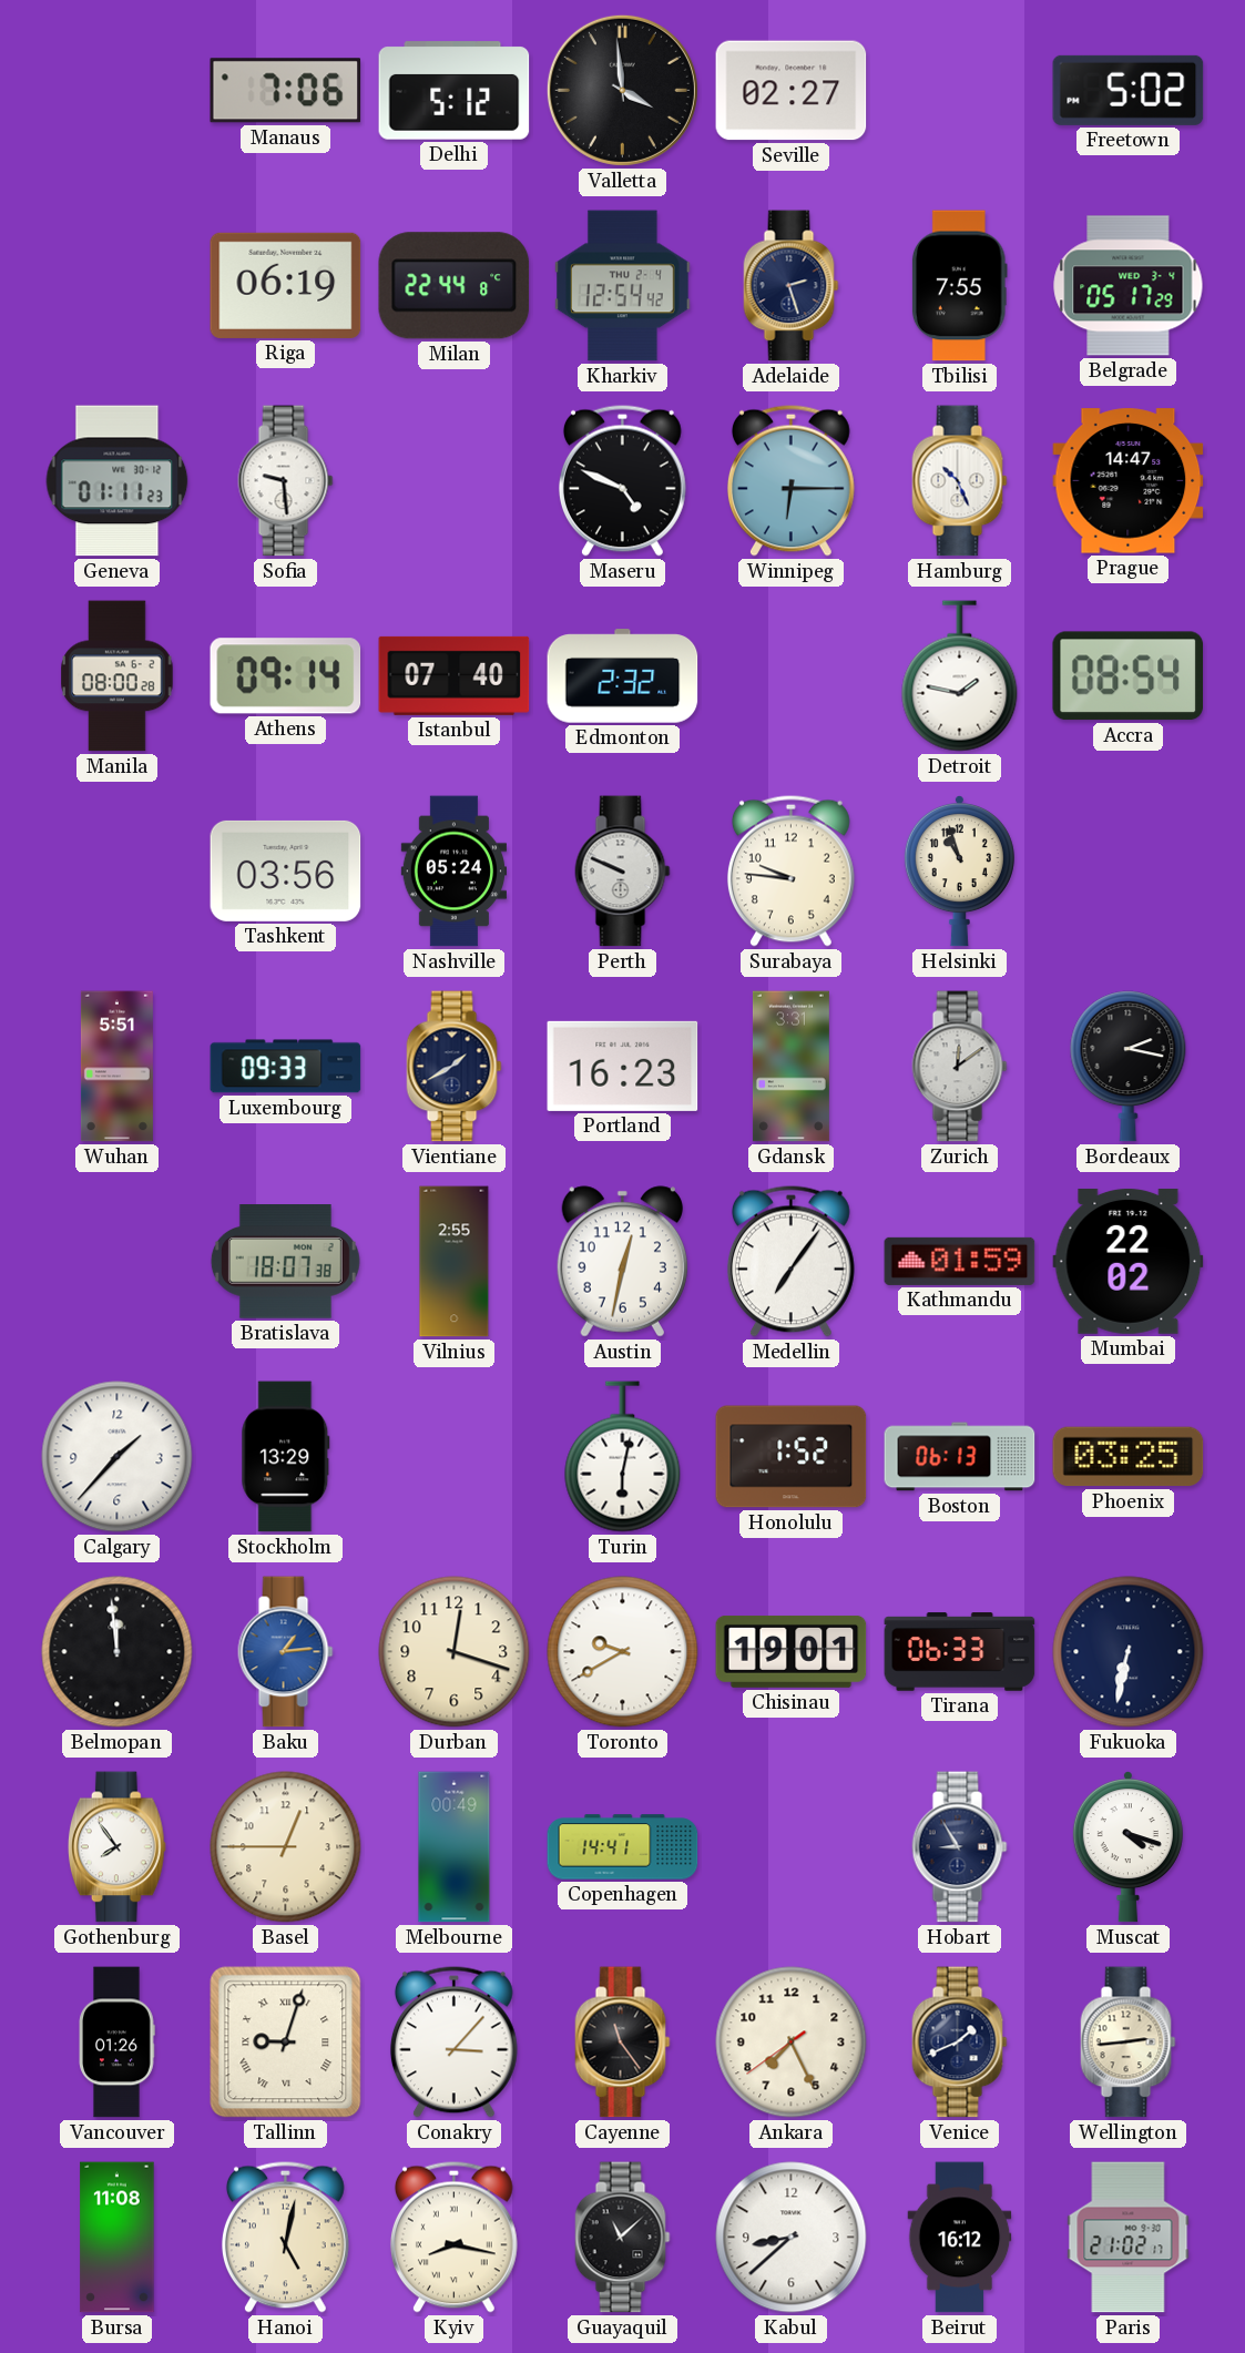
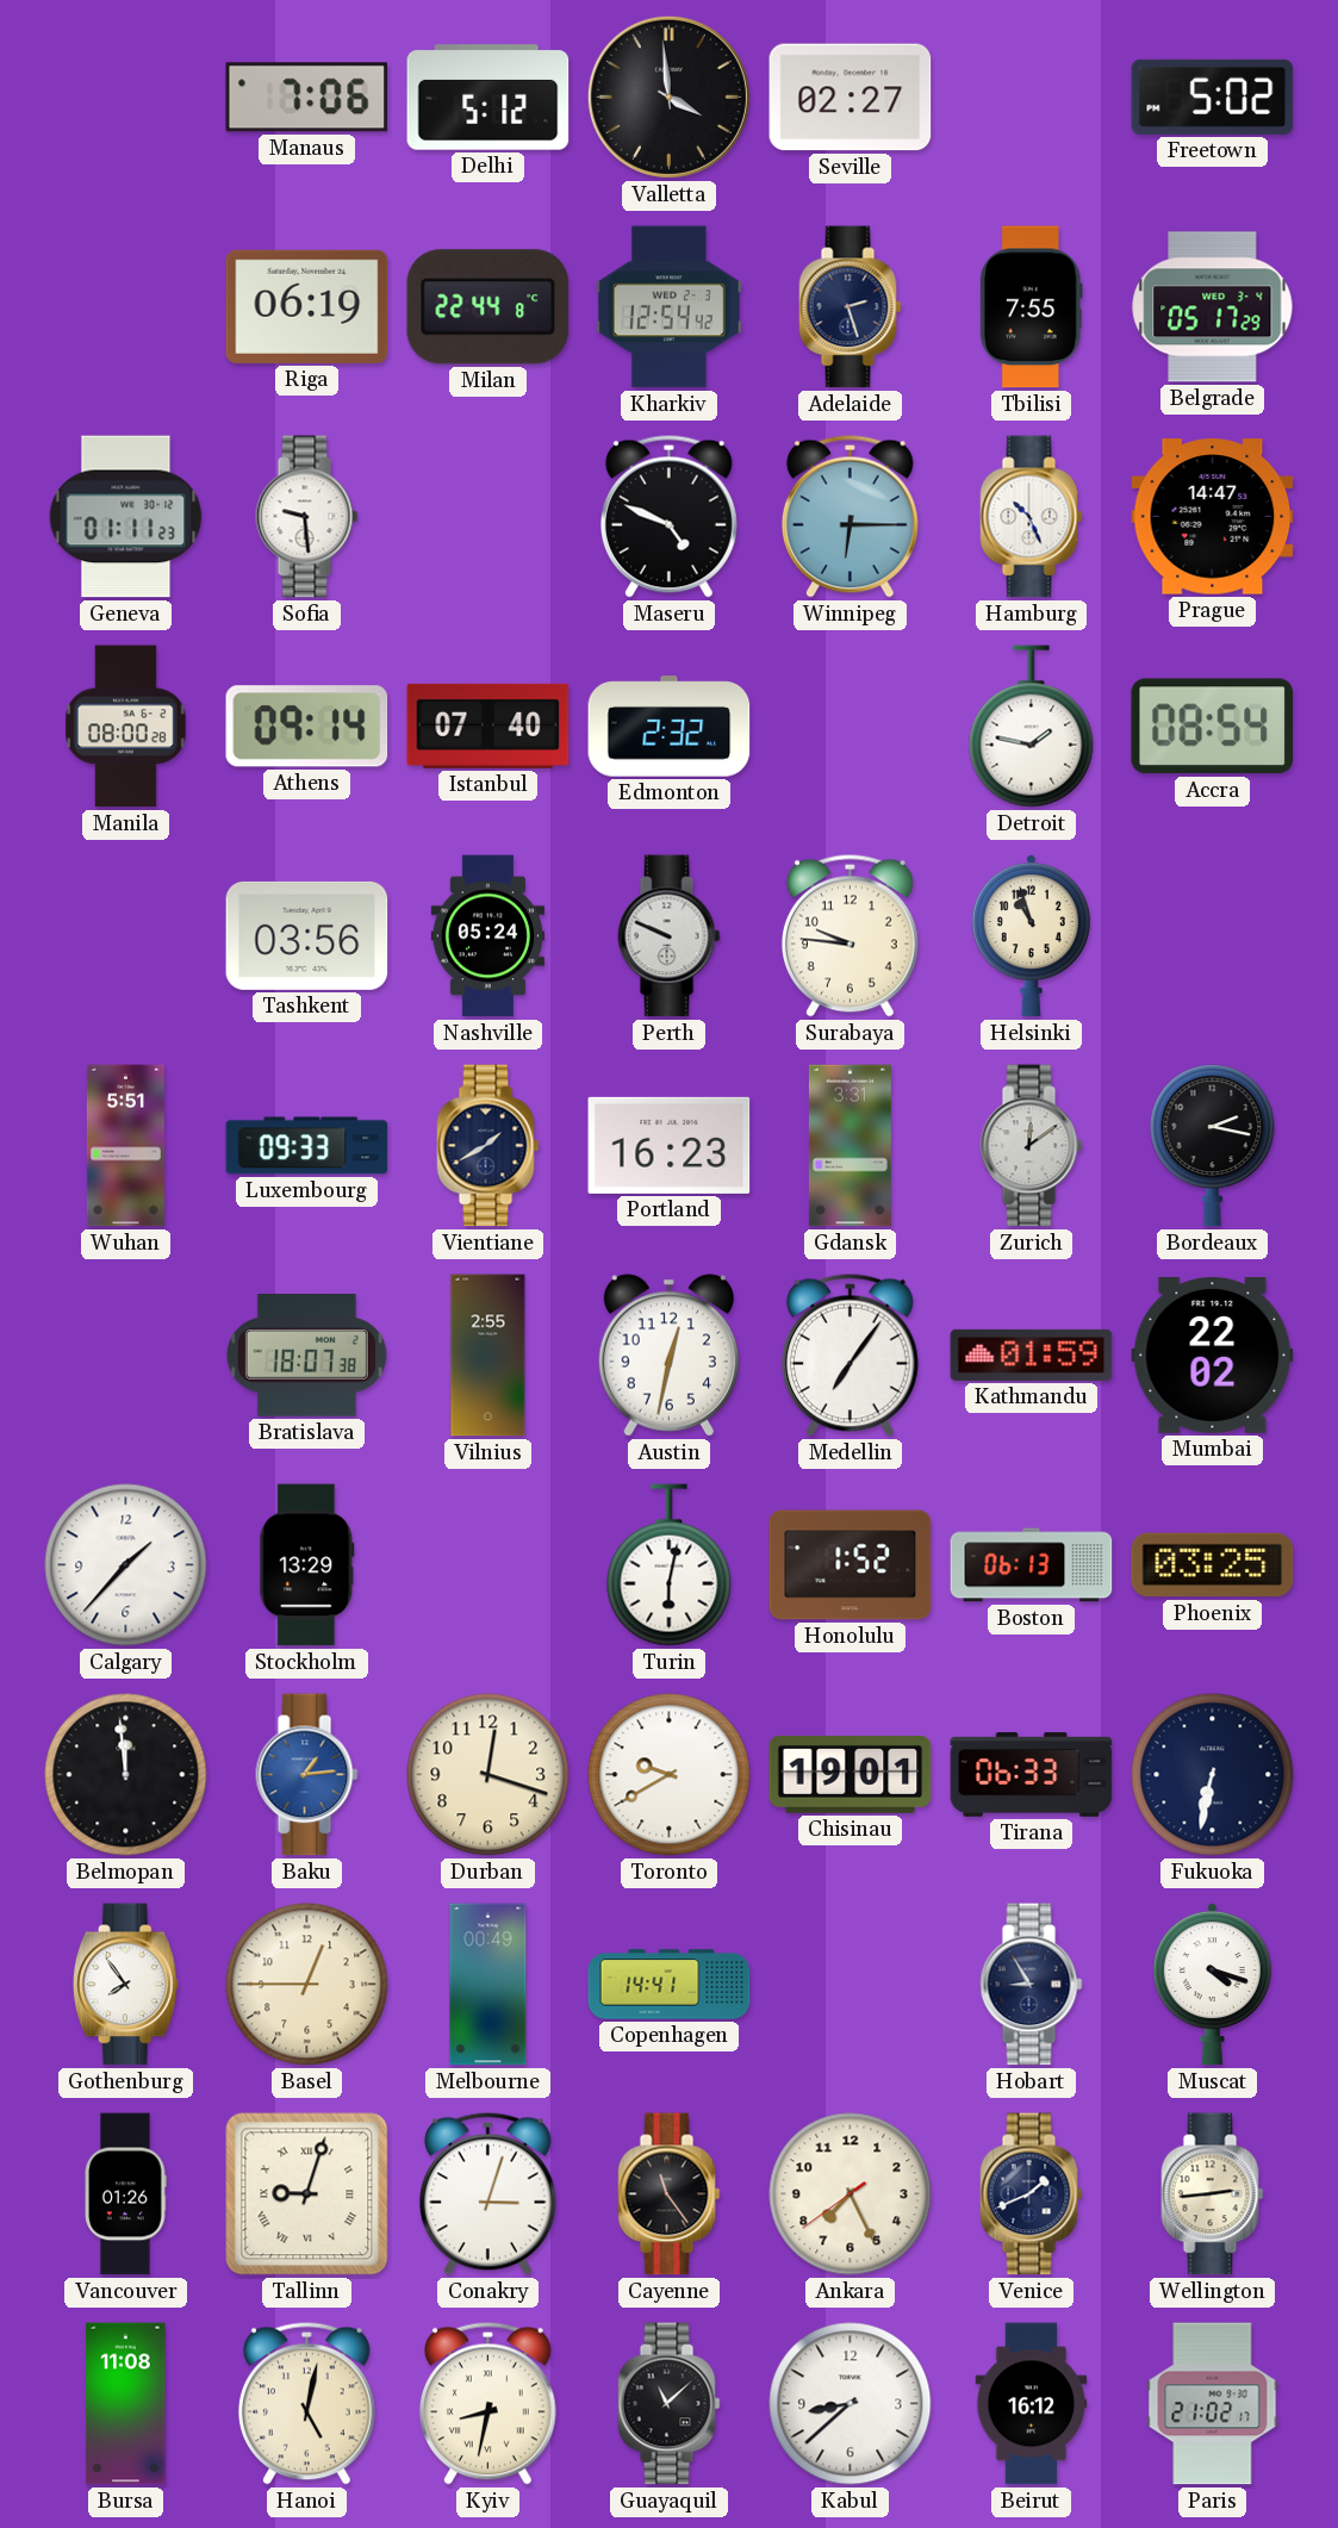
Kharkiv date: THU 2-4 -> WED 2-3 (670, 307)
Conakry: 3:07 -> 3:03 (487, 2193)
Kyiv: 8:17 -> 8:32 (487, 2403)
